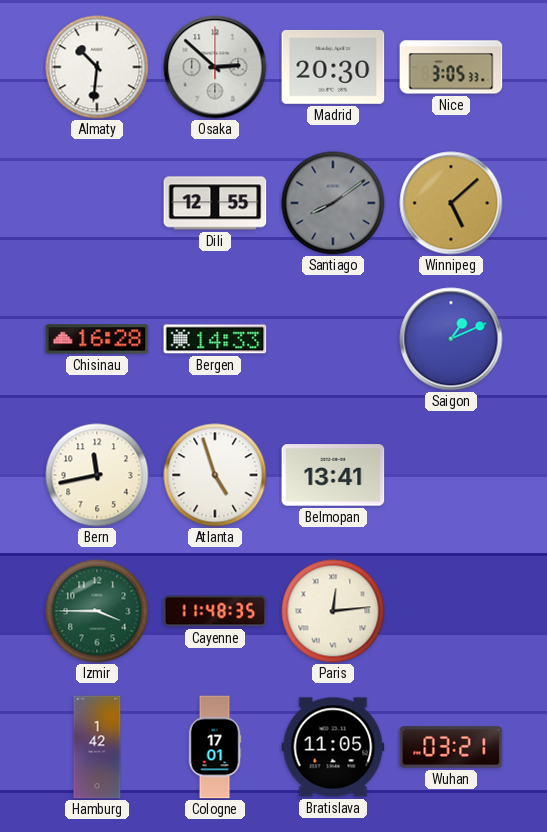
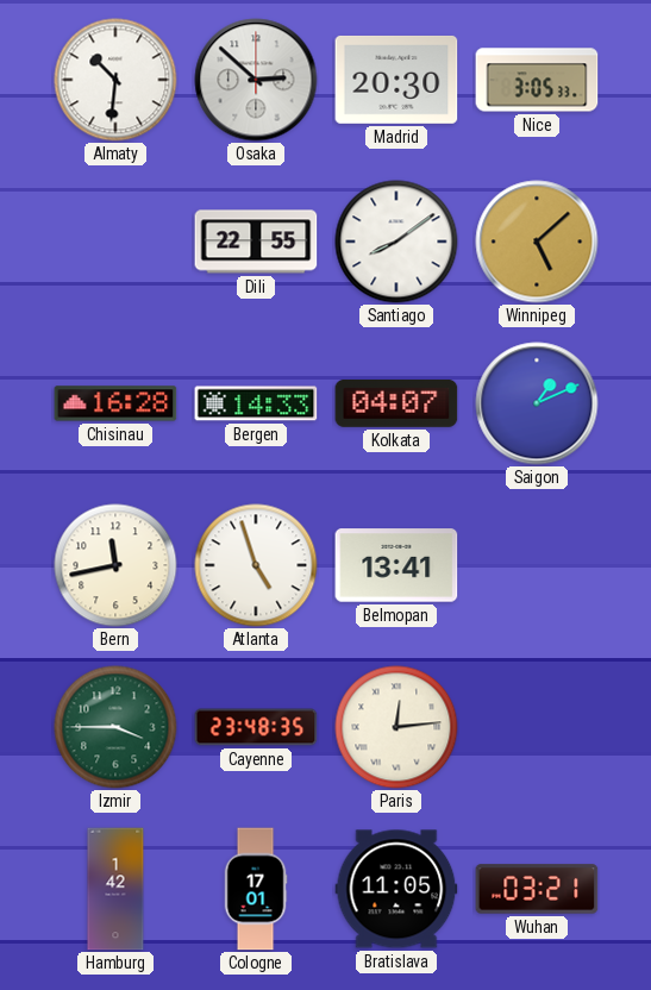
Dili: 12:55 -> 22:55 (256, 242)
Santiago dial: grey -> white (396, 242)
Kolkata: none -> 04:07 (396, 403)
Cayenne: 11:48 -> 23:48 (256, 727)
